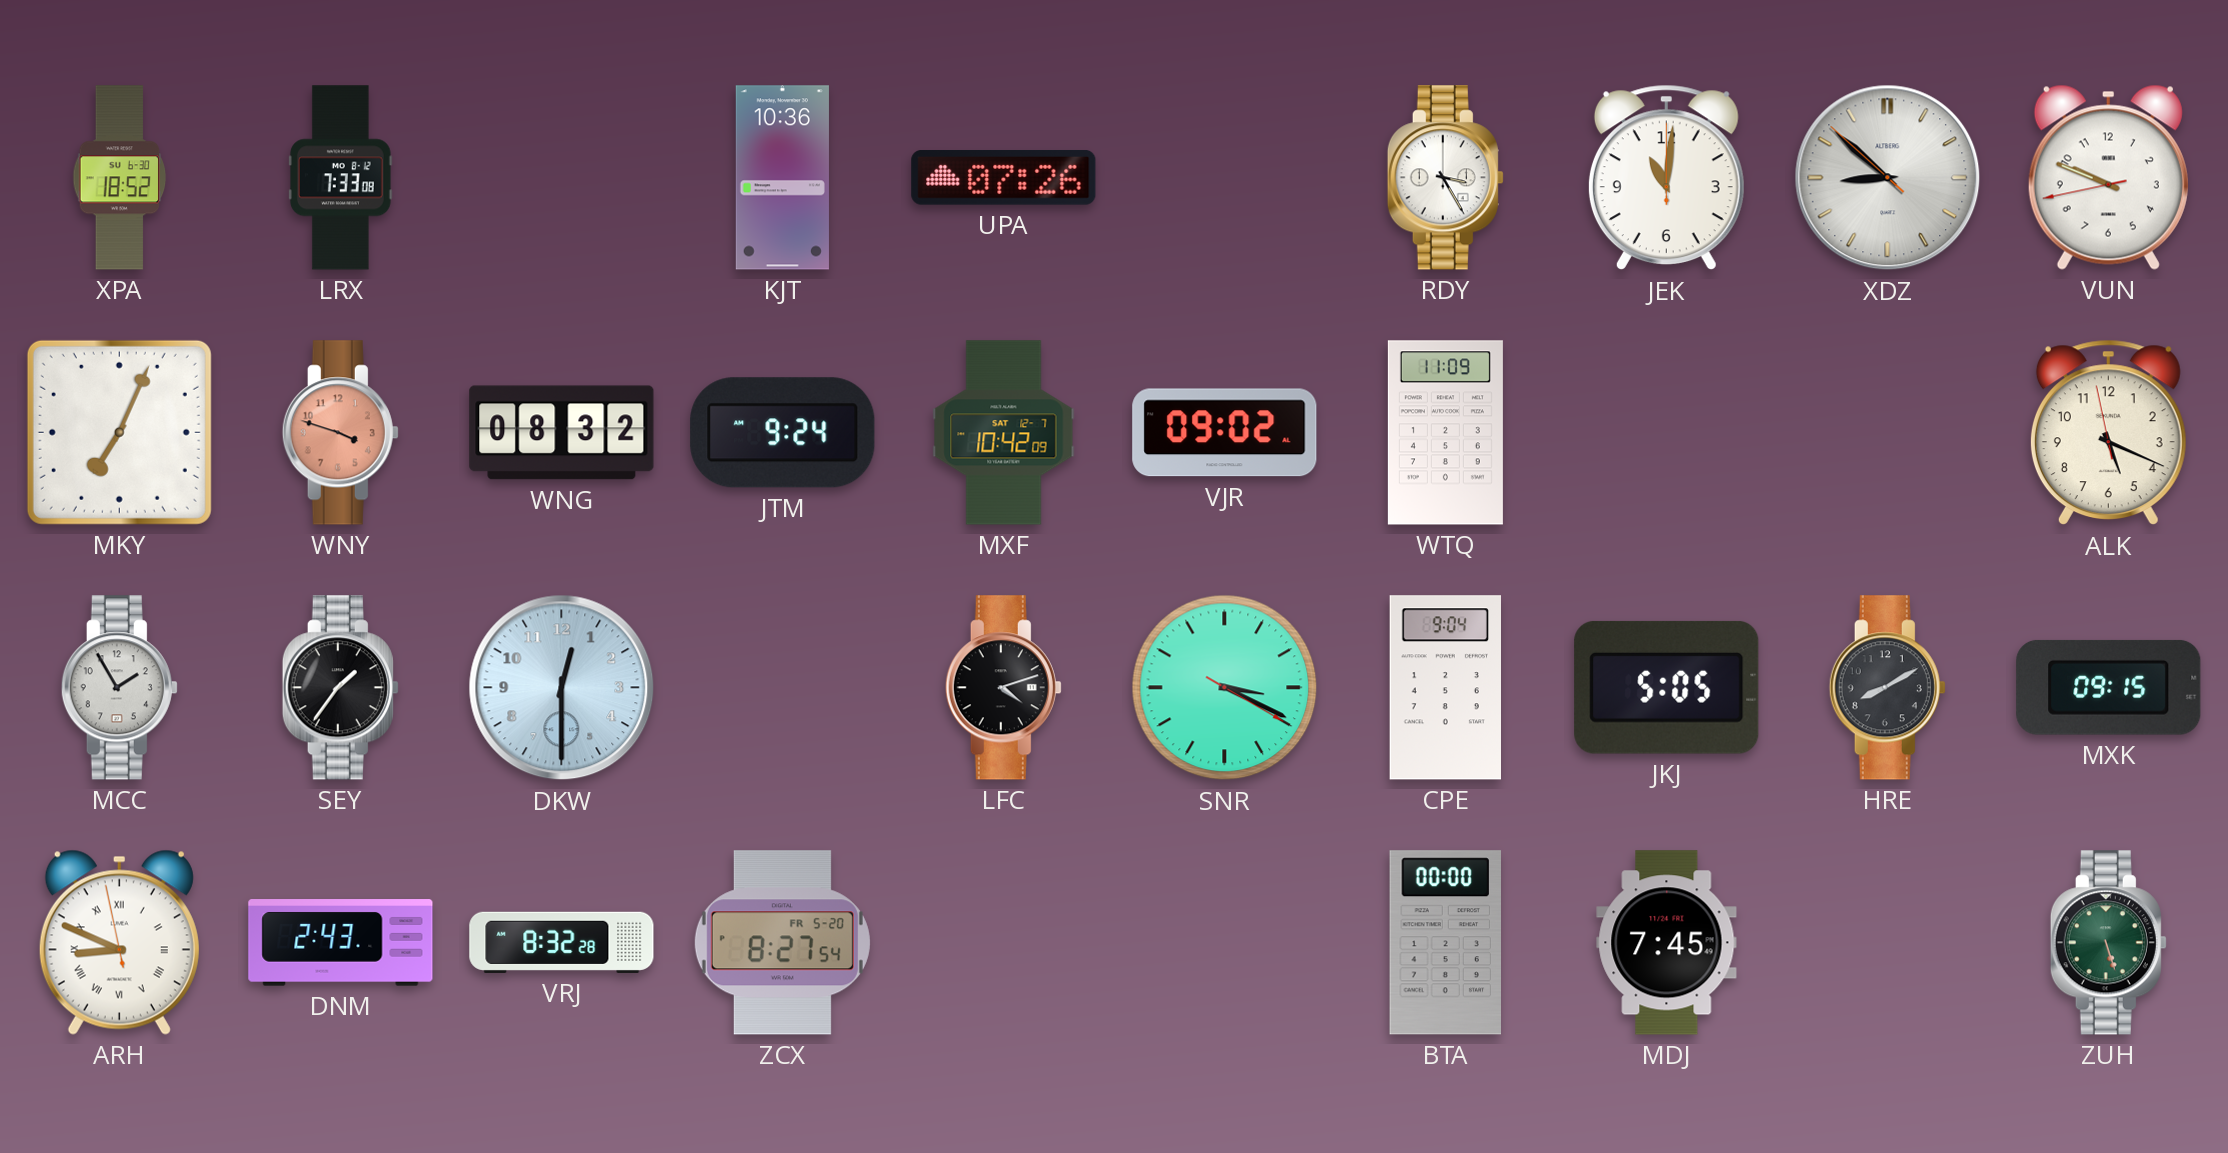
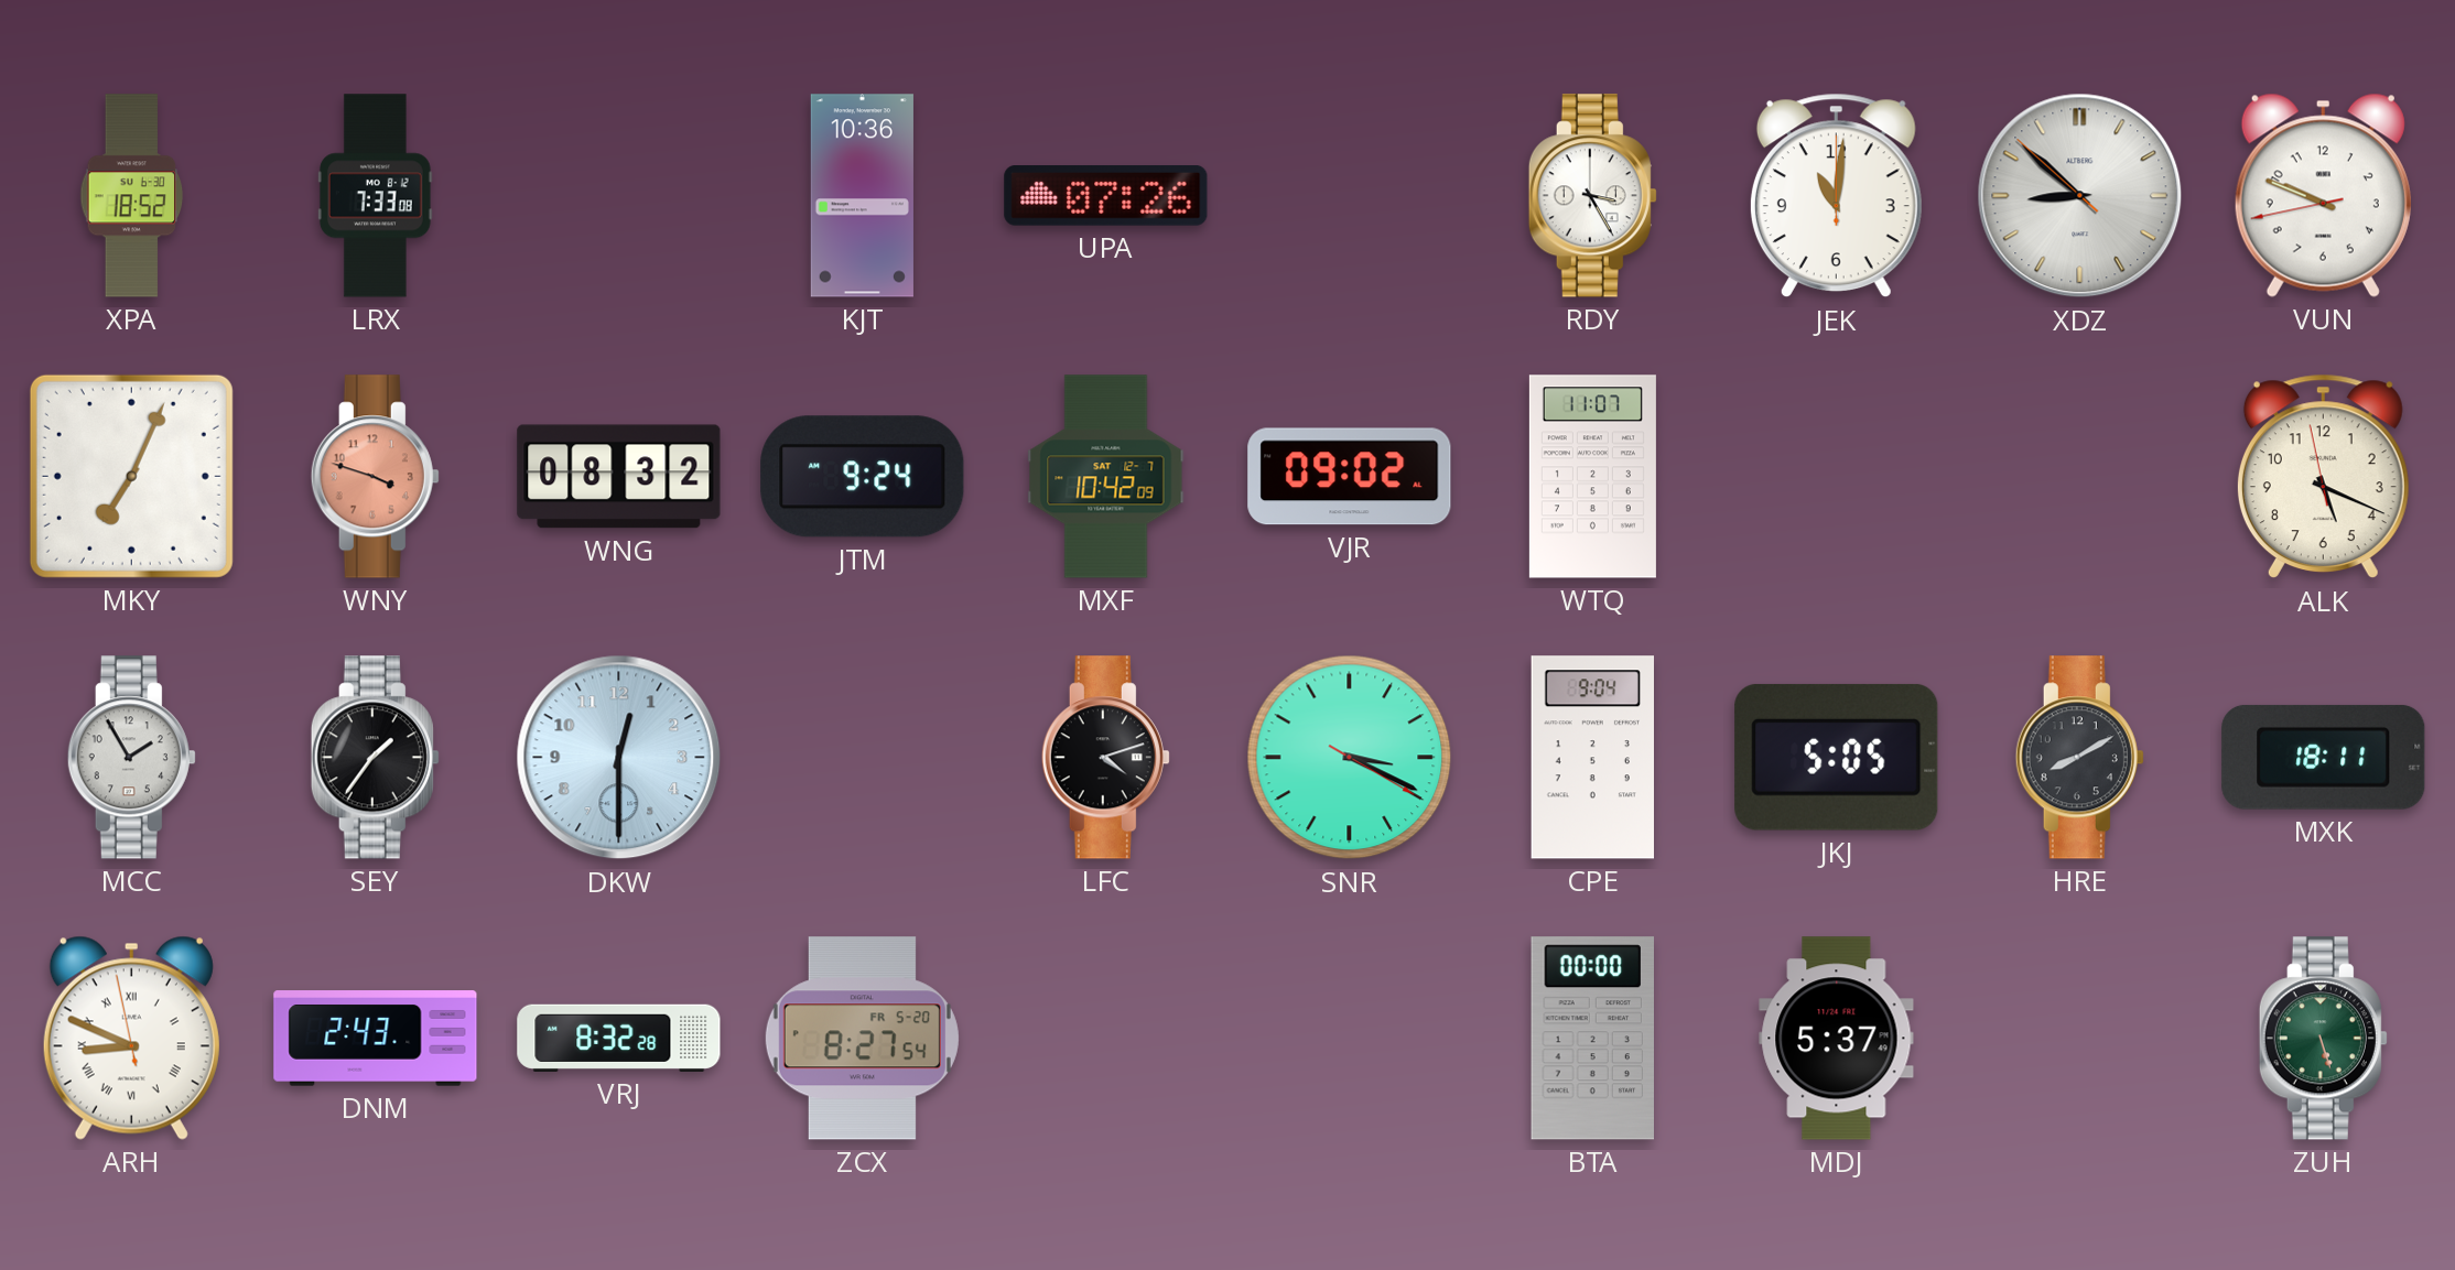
WTQ: 11:09 -> 11:07 (1592, 477)
MXK: 09:15 -> 18:11 (2324, 757)
MDJ: 7:45 -> 5:37 (1837, 1039)
